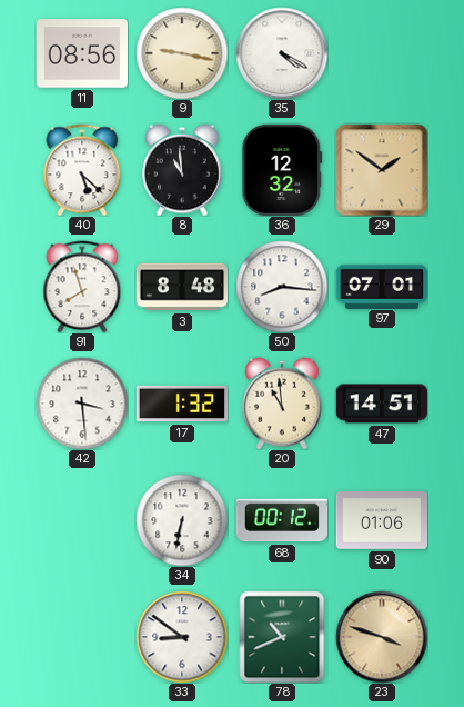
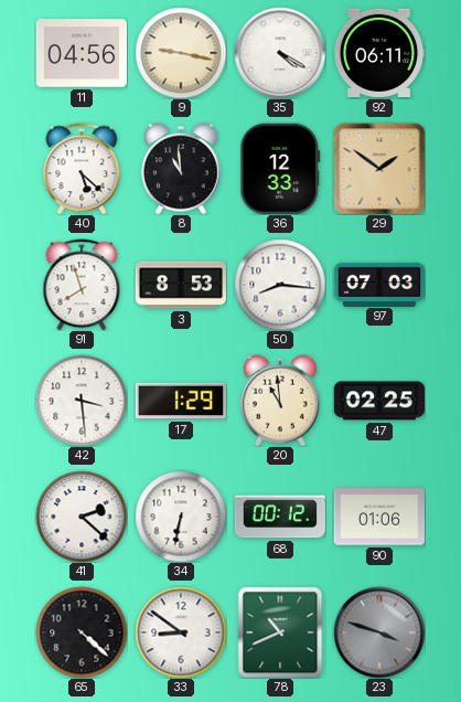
11: 08:56 -> 04:56 (81, 53)
92: none -> 06:11 (378, 53)
36: 12:32 -> 12:33 (280, 169)
3: 8:48 -> 8:53 (180, 285)
97: 07:01 -> 07:03 (378, 284)
17: 1:32 -> 1:29 (180, 401)
47: 14:51 -> 02:25 (378, 401)
41: none -> 2:22 (82, 517)
65: none -> 4:22 (82, 632)
23 dial: champagne -> grey (379, 632)
